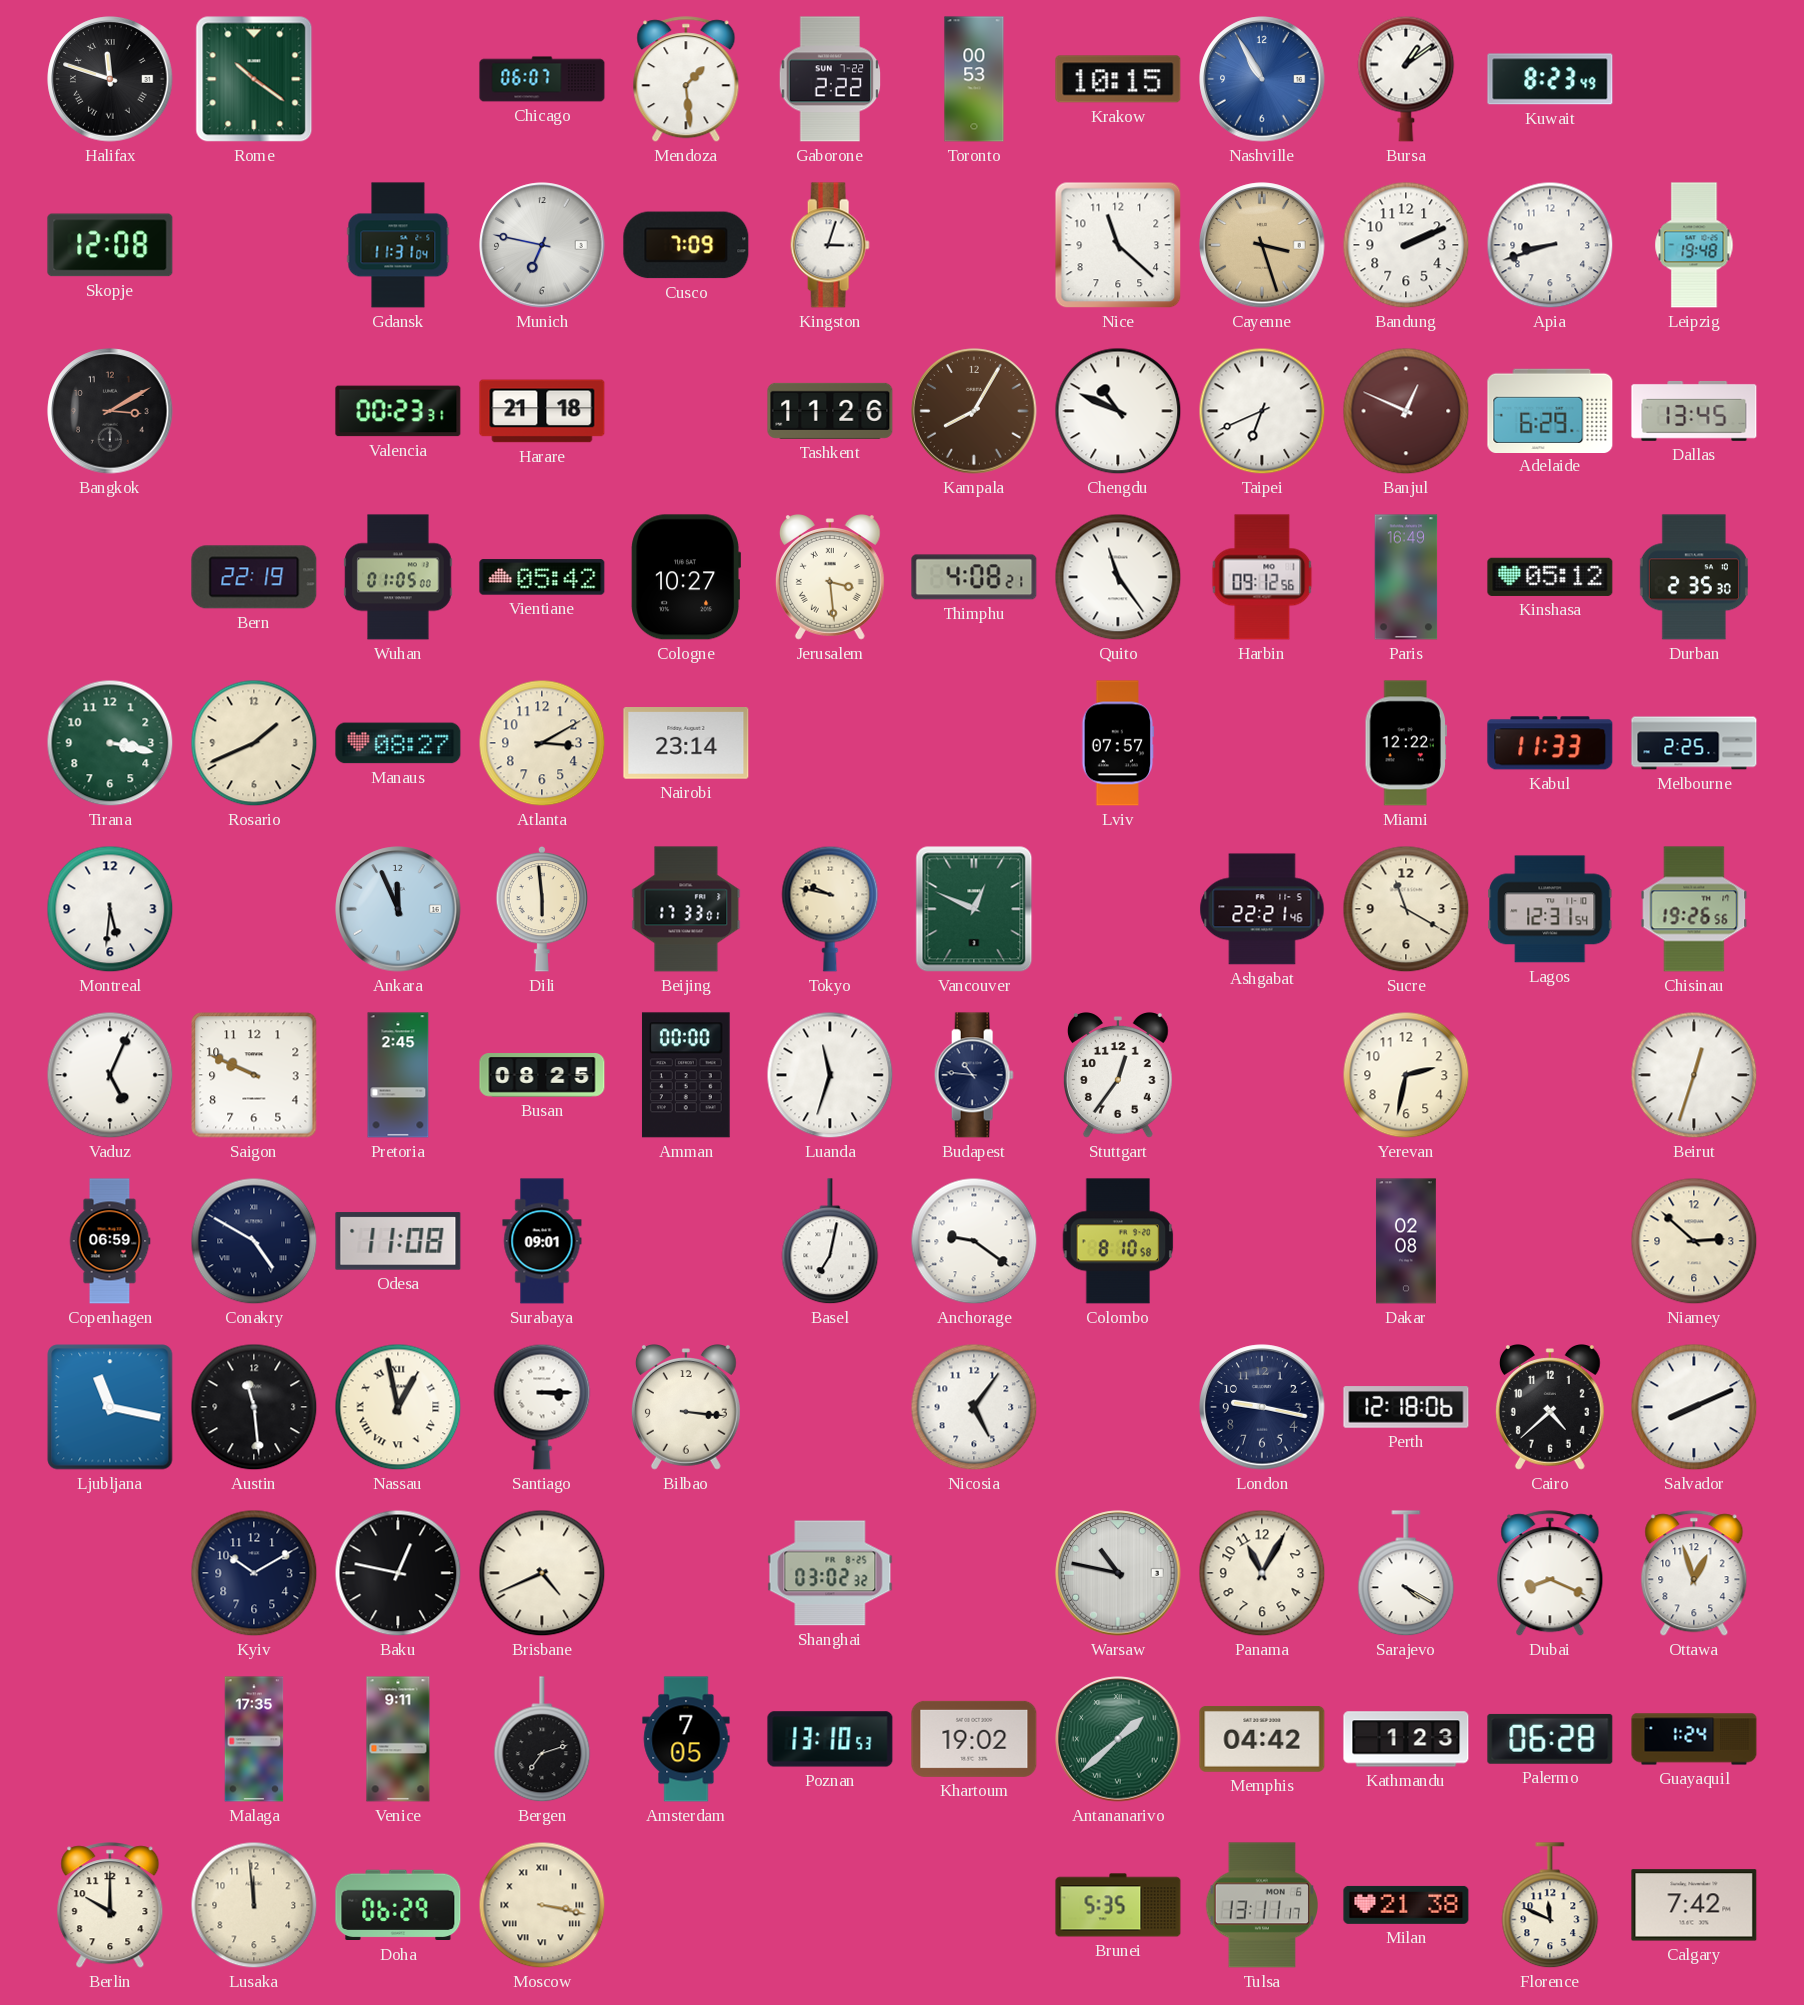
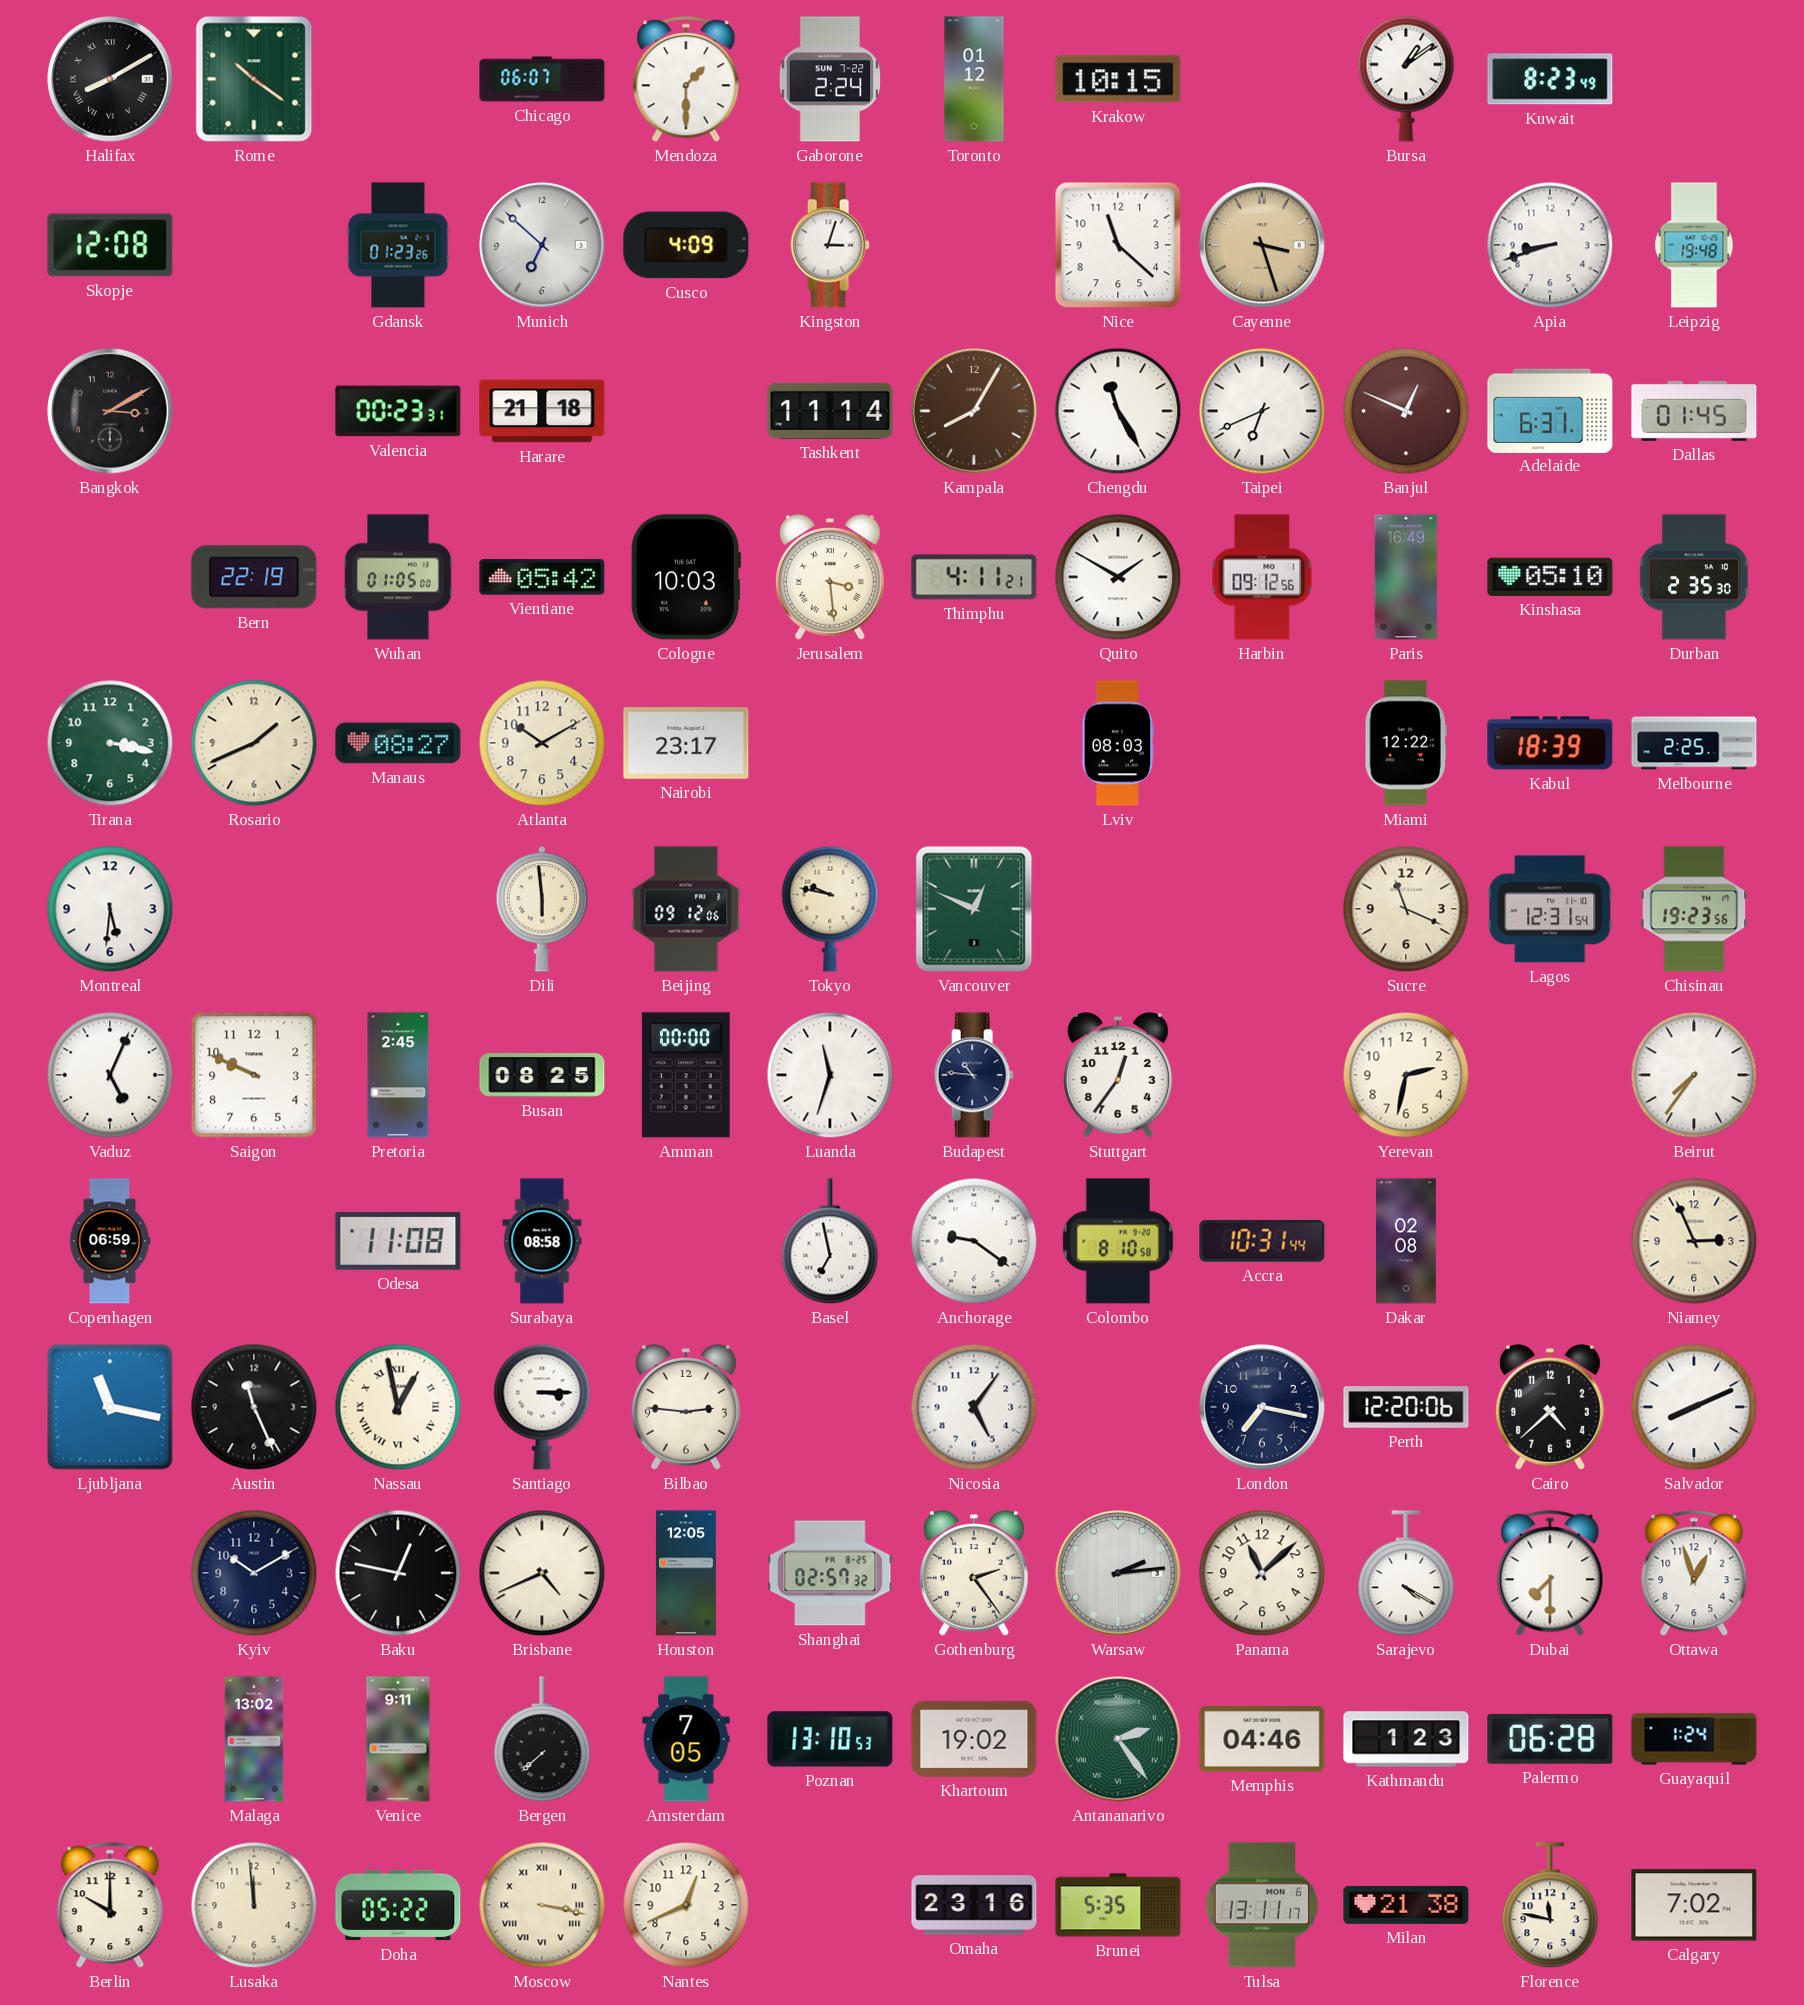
Halifax: 11:48 -> 8:10 (110, 79)
Mendoza: 1:29 -> 1:30 (686, 80)
Gaborone: 2:22 -> 2:24 (830, 79)
Toronto: 00:53 -> 01:12 (974, 79)
Nashville: 10:55 -> none (1262, 79)
Gdansk: 11:31 -> 01:23 (398, 245)
Munich: 6:47 -> 6:52 (542, 245)
Cusco: 7:09 -> 4:09 (686, 245)
Bandung: 2:11 -> none (1406, 245)
Tashkent: 11:26 -> 11:14 (830, 411)
Chengdu: 10:49 -> 11:25 (1118, 411)
Adelaide: 6:29 -> 6:31 (1550, 410)
Dallas: 13:45 -> 01:45 (1694, 411)
Cologne: 10:27 -> 10:03 (686, 577)
Thimphu: 4:08 -> 4:11 (974, 577)
Quito: 11:24 -> 1:50 (1118, 577)
Kinshasa: 05:12 -> 05:10 (1550, 577)
Atlanta: 3:10 -> 10:10 (542, 743)
Nairobi: 23:14 -> 23:17 (686, 744)
Lviv: 07:57 -> 08:03 (1118, 743)
Kabul: 11:33 -> 18:39 (1550, 743)
Ankara: 11:56 -> none (398, 909)
Beijing: 17:33 -> 09:12 (686, 909)
Ashgabat: 22:21 -> none (1262, 909)
Sucre: 11:20 -> 11:19 (1406, 909)
Chisinau: 19:26 -> 19:23 (1694, 909)
Beirut: 12:33 -> 7:36 (1694, 1075)
Conakry: 4:50 -> none (254, 1241)
Surabaya: 09:01 -> 08:58 (542, 1241)
Basel: 7:02 -> 6:58 (830, 1242)
Accra: none -> 10:31 (1262, 1241)
Niamey: 2:52 -> 2:56 (1694, 1241)
Austin: 11:29 -> 11:26 (254, 1407)
Bilbao: 3:16 -> 2:46 (686, 1407)
London: 9:17 -> 7:17 (1262, 1407)
Perth: 12:18 -> 12:20 (1406, 1407)
Houston: none -> 12:05 (686, 1573)
Shanghai: 03:02 -> 02:57 (830, 1573)
Gothenburg: none -> 2:24 (974, 1573)
Warsaw: 10:47 -> 2:14 (1118, 1573)
Panama: 11:05 -> 11:08 (1262, 1573)
Dubai: 8:19 -> 7:30 (1550, 1574)
Malaga: 17:35 -> 13:02 (254, 1739)
Bergen: 7:12 -> 7:38 (542, 1740)
Antananarivo: 1:38 -> 2:24 (1118, 1739)
Memphis: 04:42 -> 04:46 (1262, 1740)
Doha: 06:29 -> 05:22 (398, 1905)
Nantes: none -> 12:41 (686, 1905)
Omaha: none -> 23:16 (974, 1905)
Florence: 11:49 -> 11:47 (1550, 1906)
Calgary: 7:42 -> 7:02 (1694, 1905)
